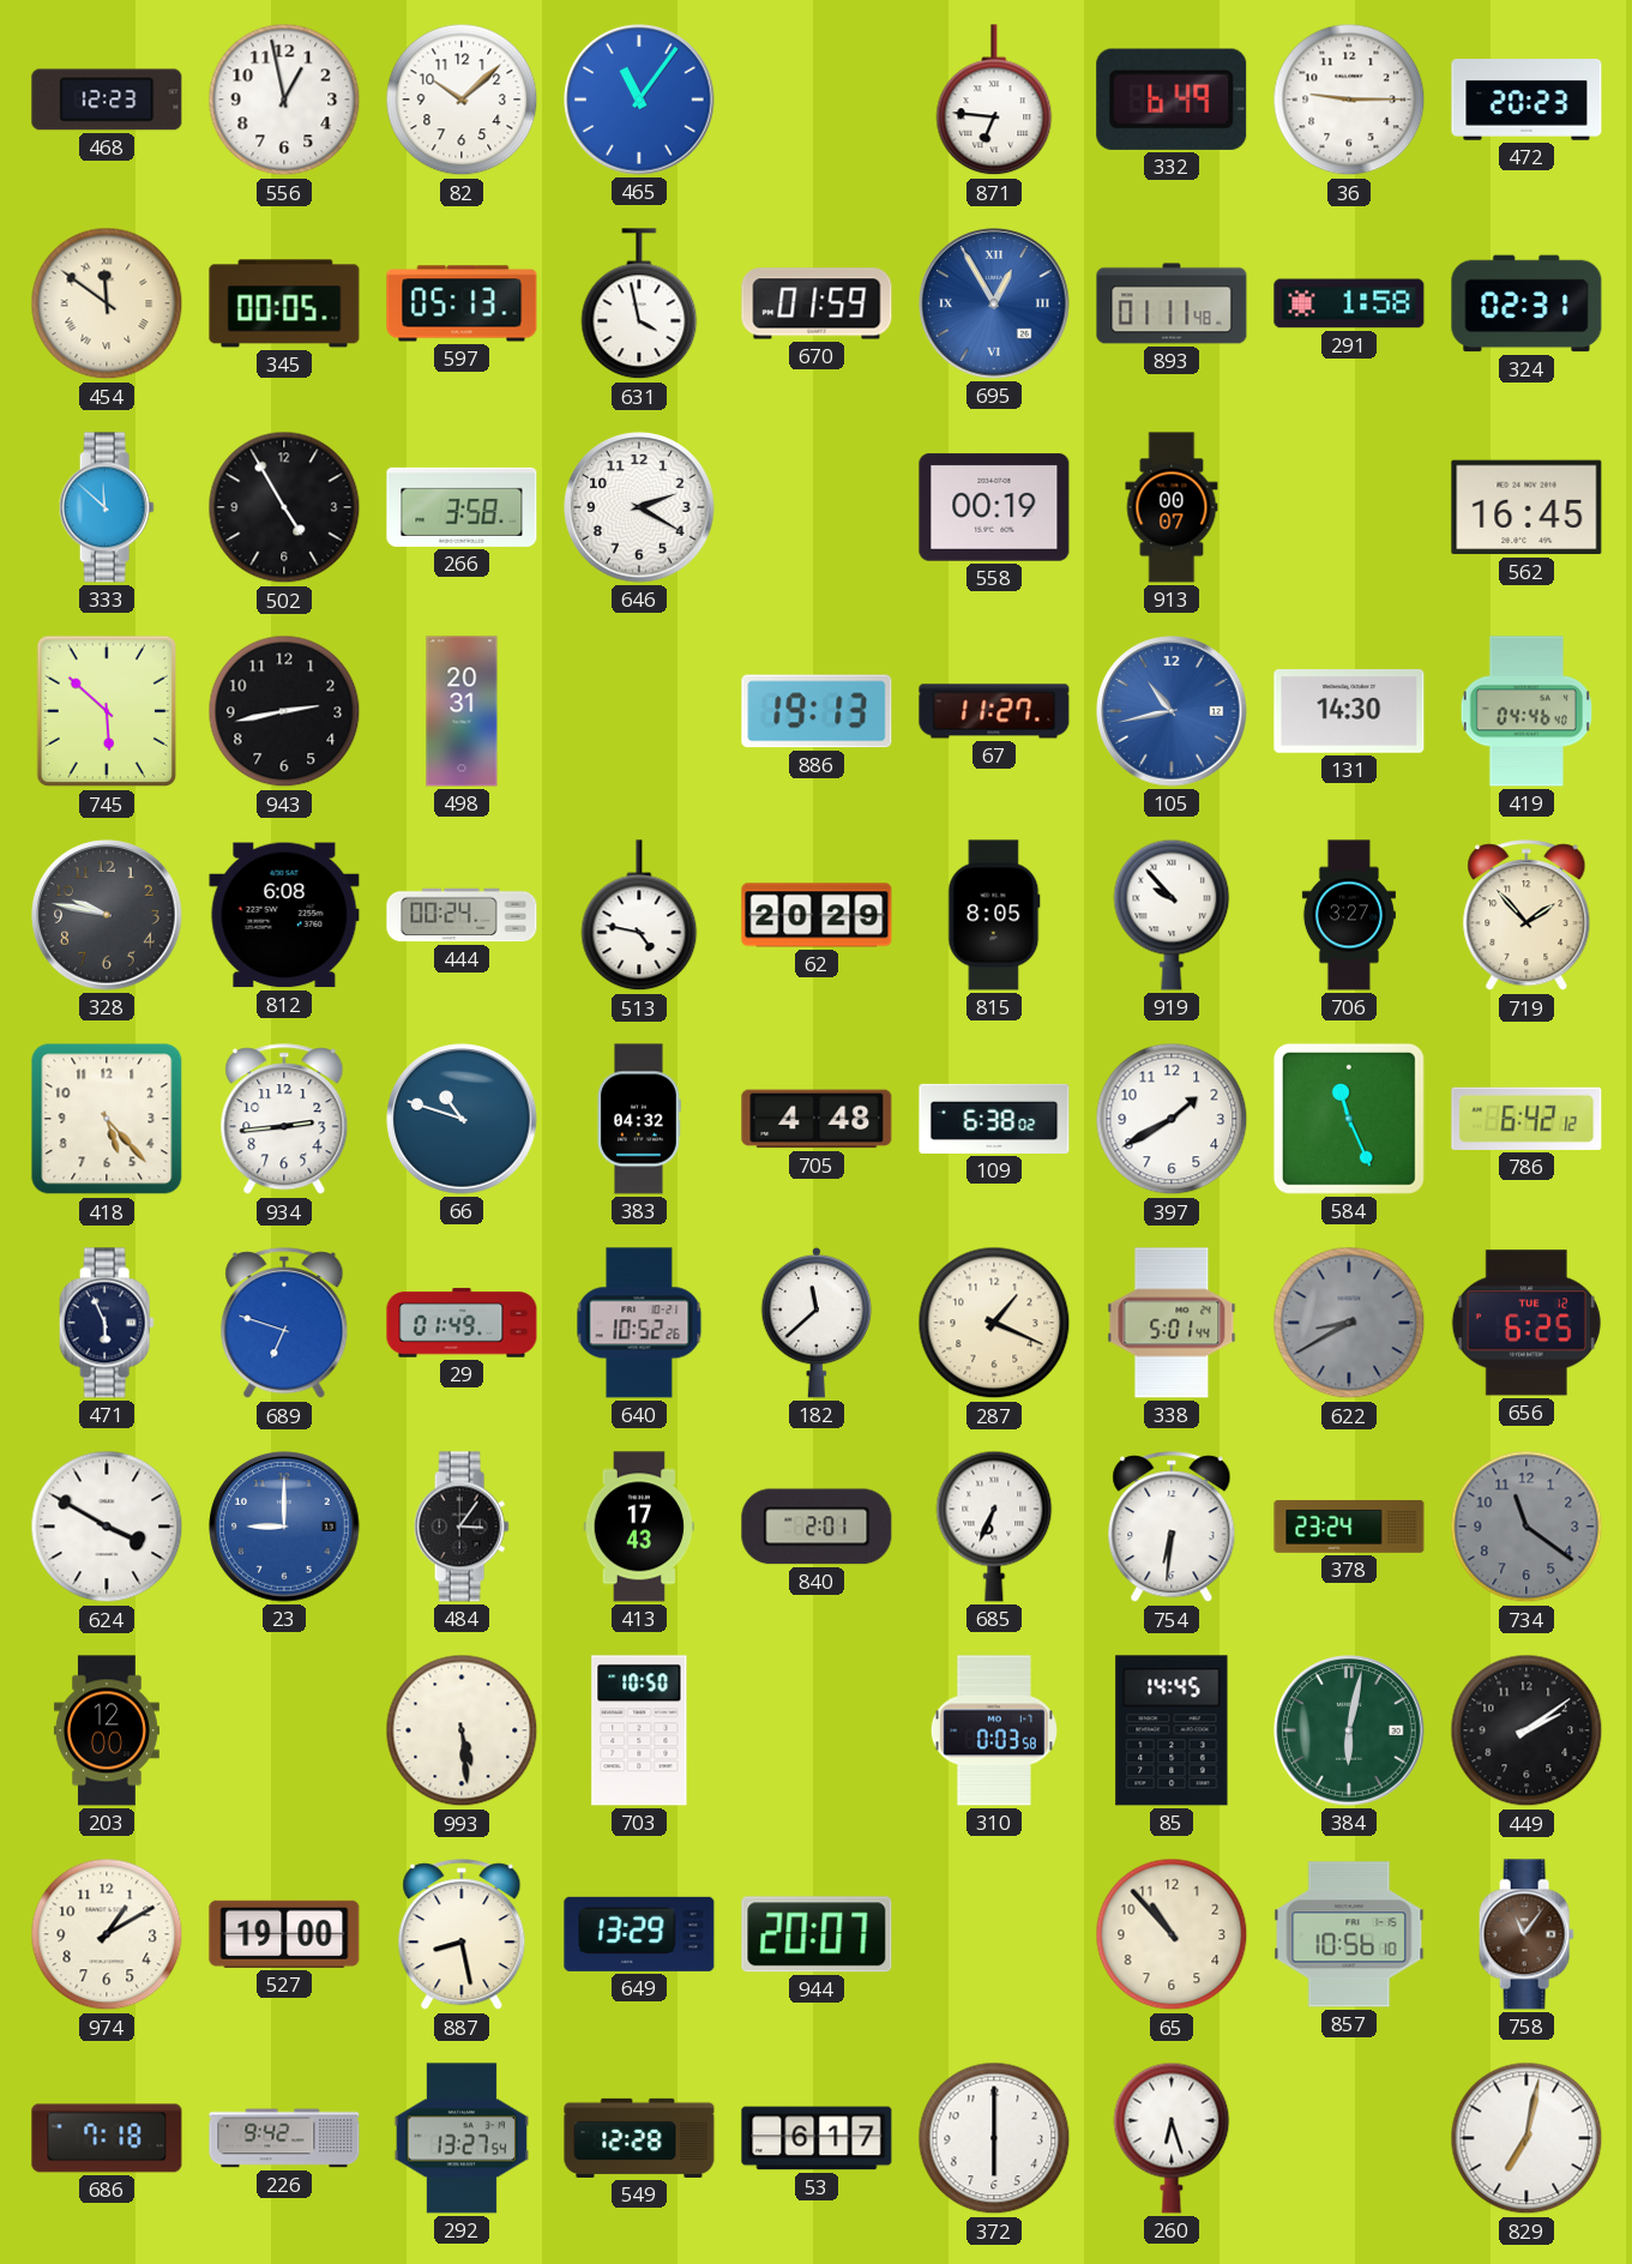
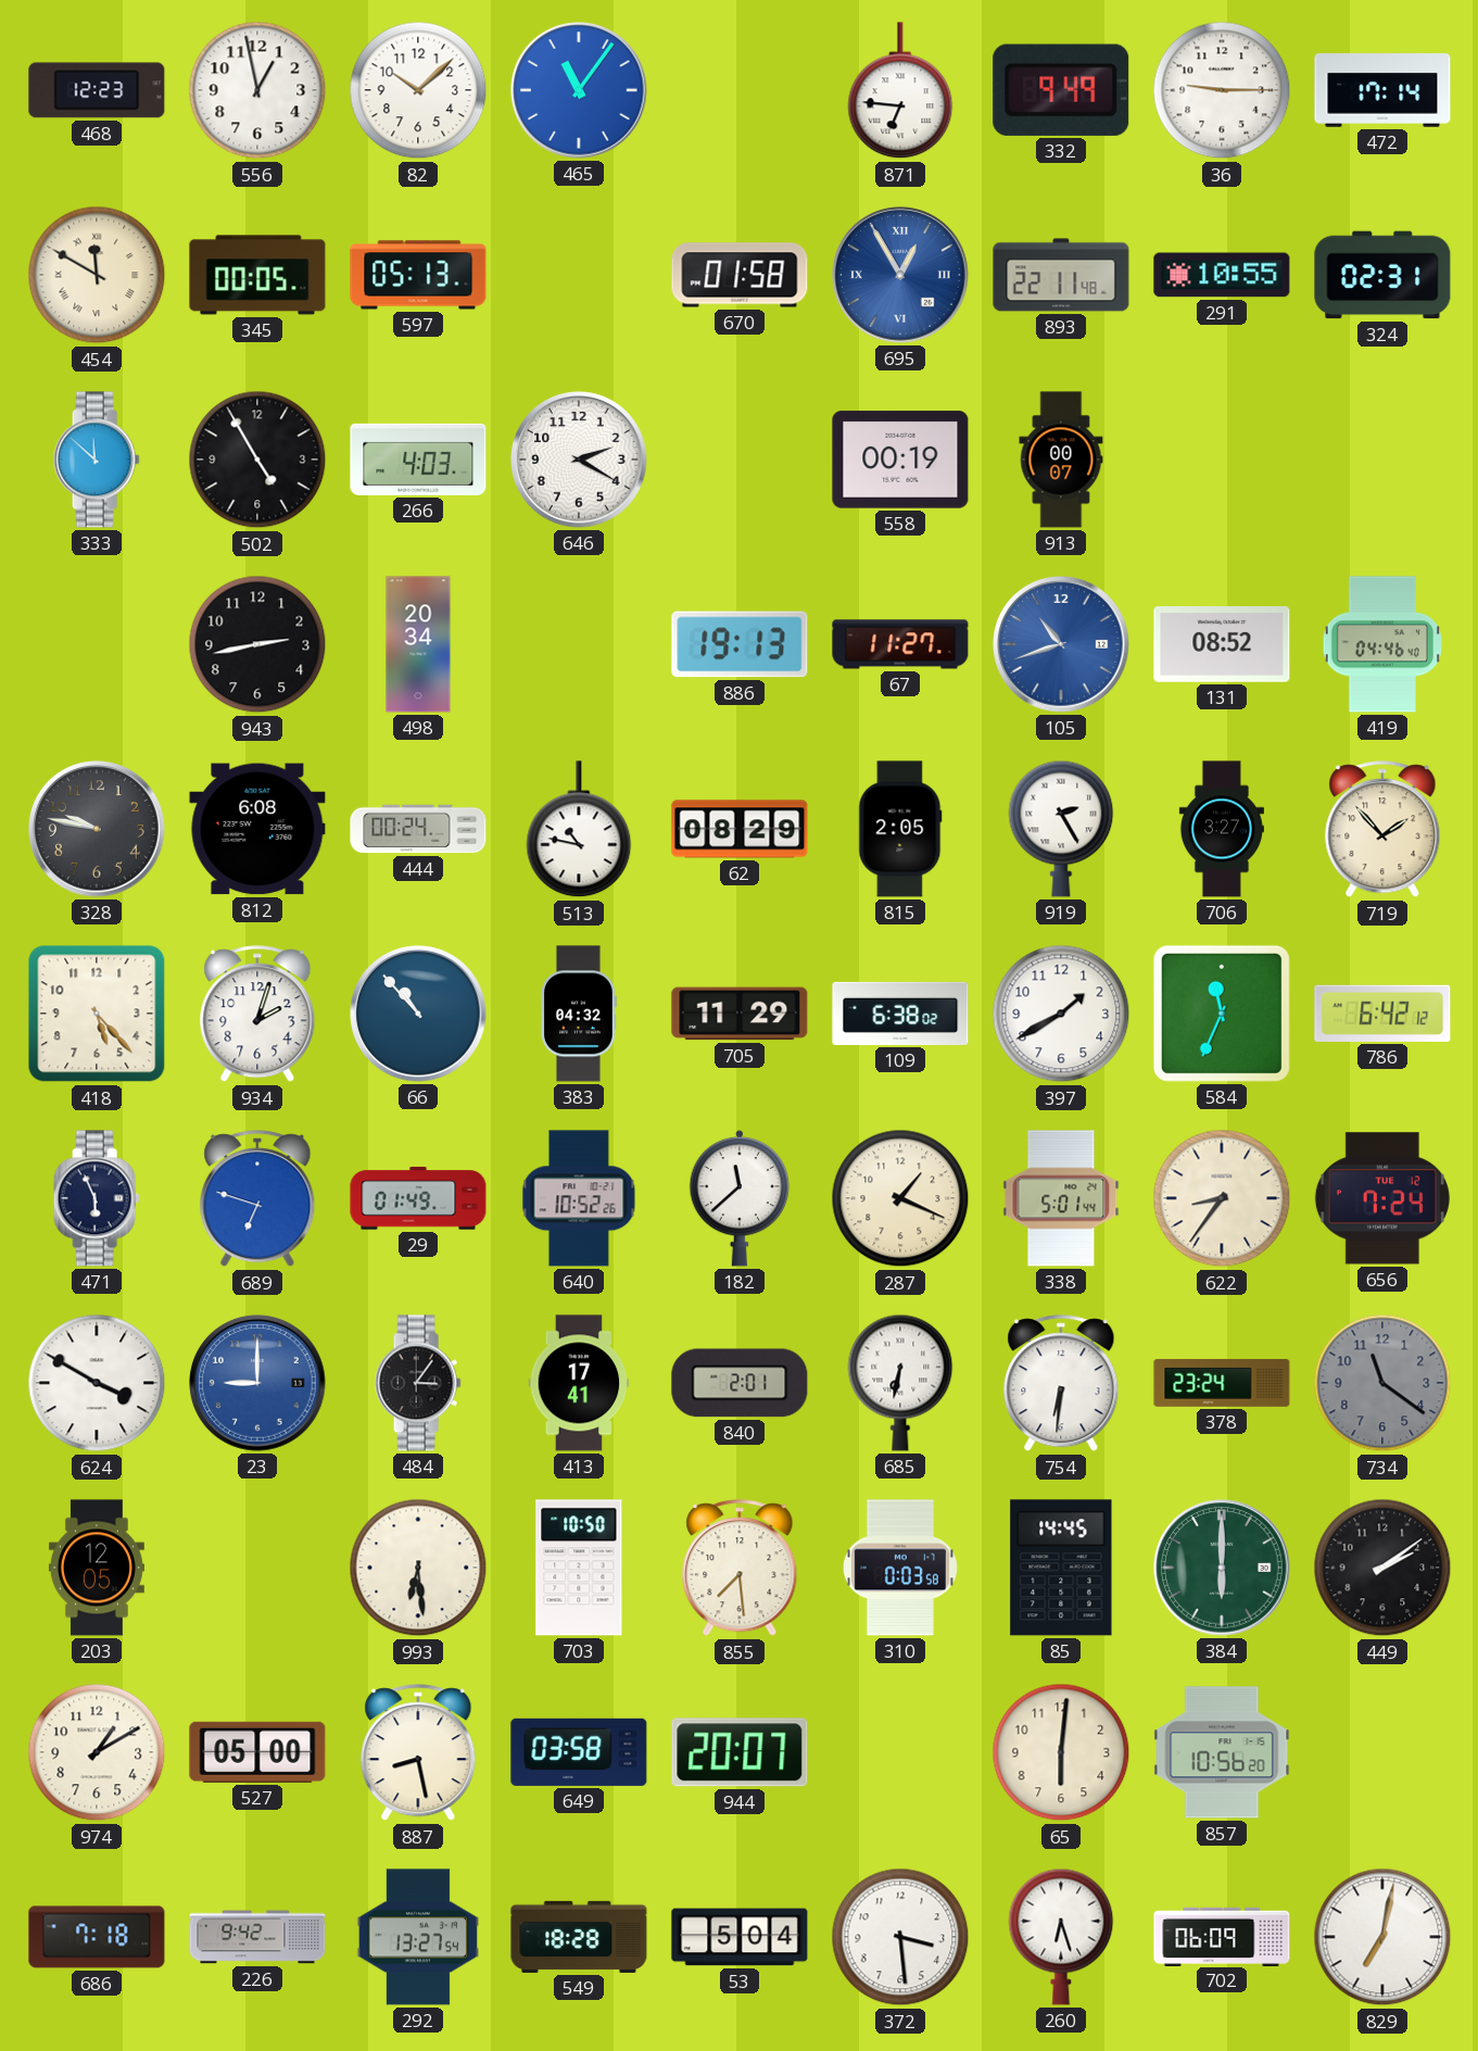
332: 6:49 -> 9:49 (1061, 90)
472: 20:23 -> 17:14 (1382, 90)
454: 11:51 -> 11:50 (97, 275)
631: 3:58 -> none (639, 305)
670: 01:59 -> 01:58 (740, 275)
893: 01:11 -> 22:11 (1061, 275)
291: 1:58 -> 10:55 (1222, 275)
266: 3:58 -> 4:03 (418, 460)
562: 16:45 -> none (1526, 507)
745: 5:52 -> none (106, 711)
498: 20:31 -> 20:34 (418, 644)
105: 10:43 -> 10:42 (1061, 644)
131: 14:30 -> 08:52 (1222, 645)
513: 4:47 -> 10:47 (579, 830)
62: 20:29 -> 08:29 (740, 829)
815: 8:05 -> 2:05 (900, 829)
919: 9:53 -> 2:25 (1061, 829)
934: 2:44 -> 2:03 (257, 1015)
66: 10:48 -> 10:53 (418, 1014)
705: 4:48 -> 11:29 (740, 1014)
584: 11:26 -> 11:34 (1222, 1014)
622: 8:40 -> 8:36 (1222, 1198)
622 dial: grey -> cream (1222, 1198)
656: 6:25 -> 7:24 (1382, 1198)
413: 17:43 -> 17:41 (579, 1383)
685: 6:34 -> 6:32 (900, 1383)
203: 12:00 -> 12:05 (97, 1568)
993: 5:29 -> 6:29 (418, 1568)
855: none -> 7:29 (740, 1569)
384: 6:02 -> 6:00 (1222, 1568)
527: 19:00 -> 05:00 (257, 1752)
649: 13:29 -> 03:58 (579, 1752)
65: 10:53 -> 6:01 (1061, 1752)
857: 10:56:10 -> 10:56:20 (1222, 1752)
758: 11:06 -> none (1526, 1934)
549: 12:28 -> 18:28 (579, 1937)
53: 6:17 -> 5:04 (740, 1937)
372: 6:00 -> 3:29 (900, 1937)
702: none -> 06:09 (1222, 1936)
